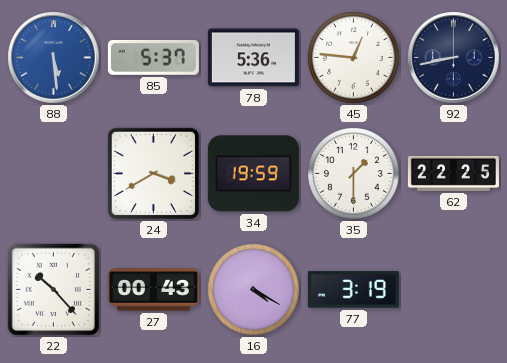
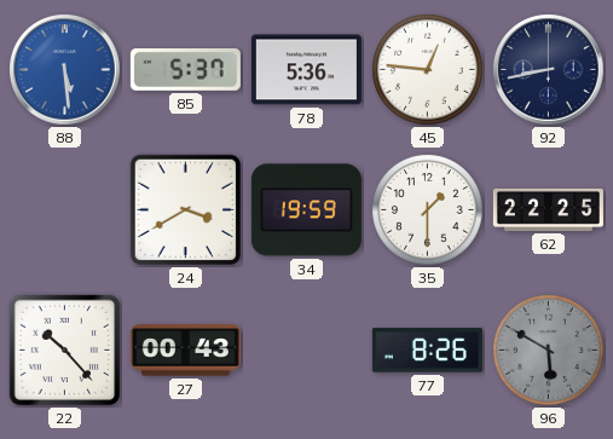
16: 4:20 -> none (254, 290)
77: 3:19 -> 8:26 (427, 351)
96: none -> 5:50 (549, 351)
